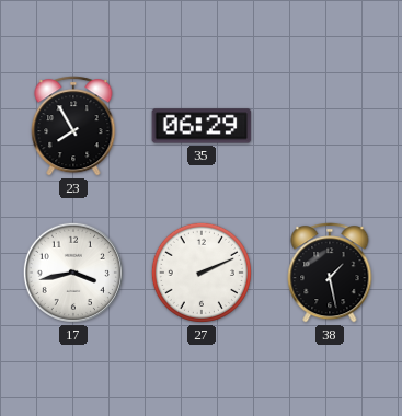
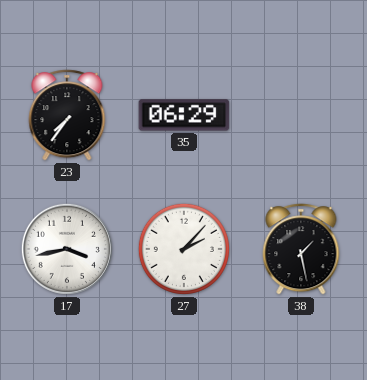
23: 7:55 -> 7:36 (67, 115)
27: 2:11 -> 2:07 (184, 249)
